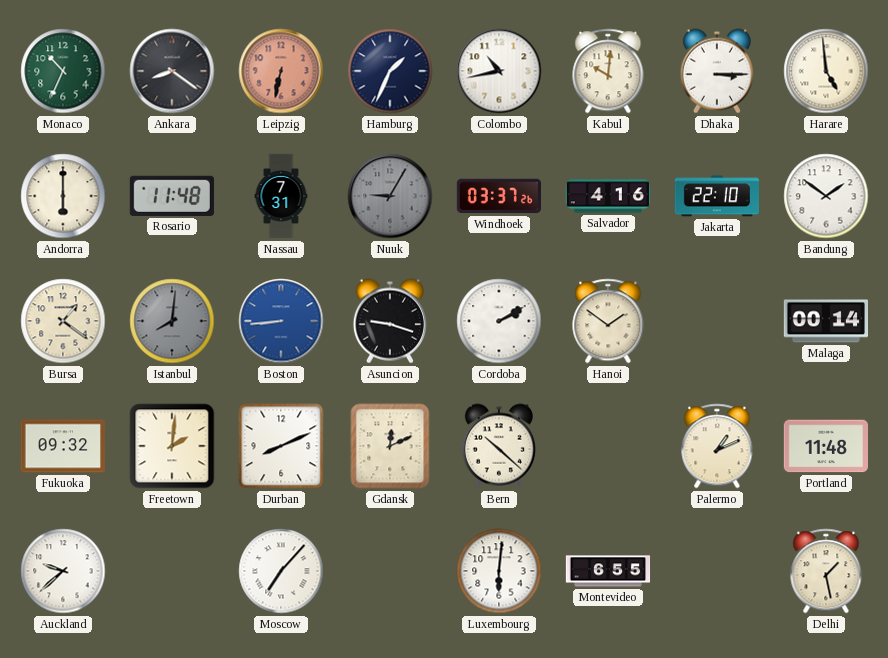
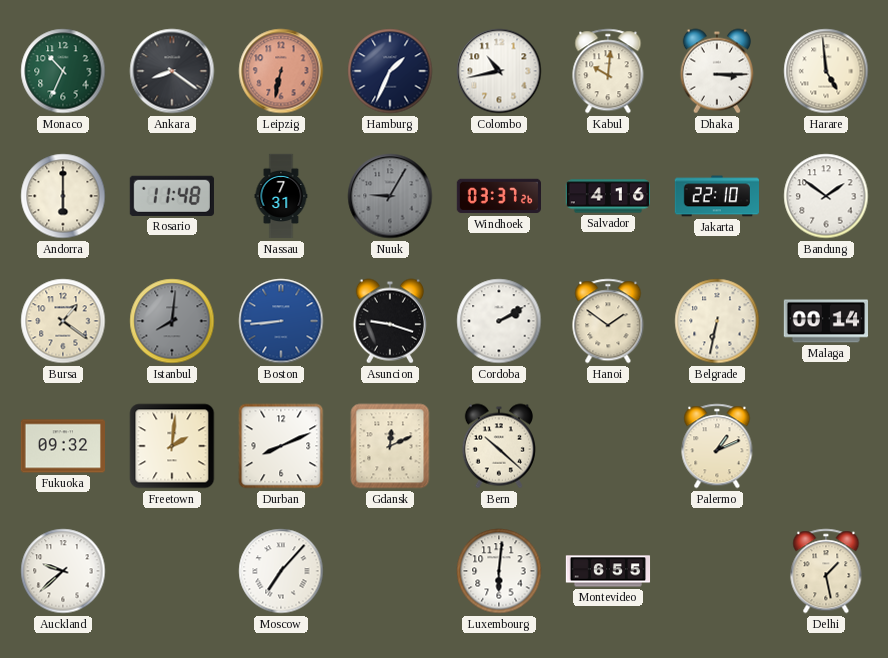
Belgrade: none -> 6:32 (717, 321)
Portland: 11:48 -> none (825, 446)
